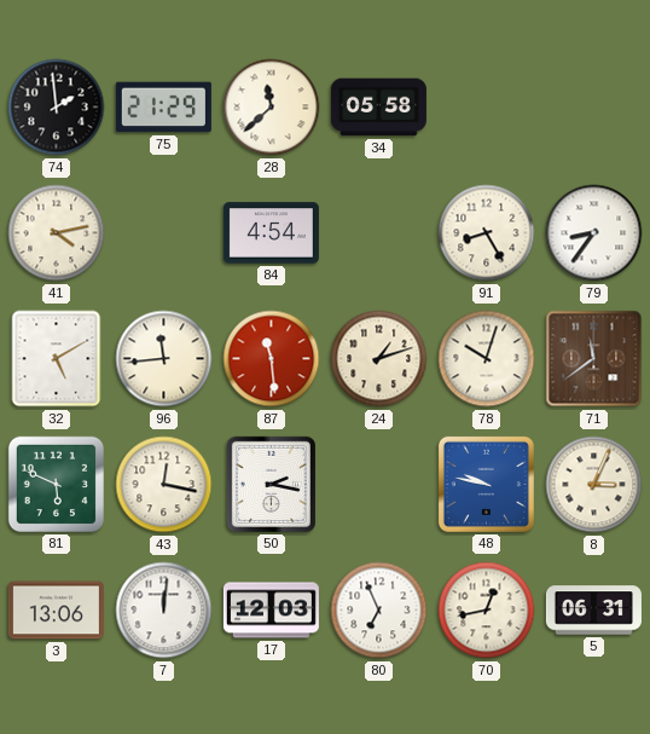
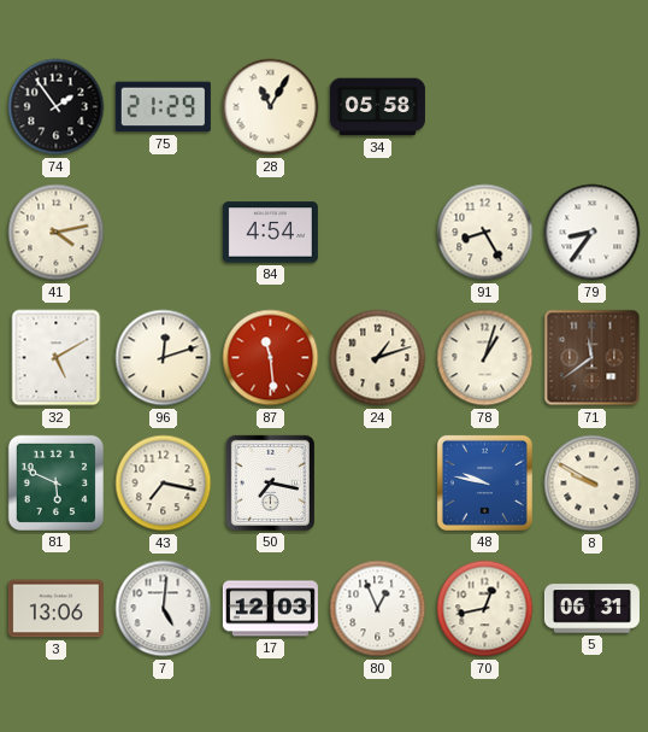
74: 1:59 -> 1:54 (57, 107)
28: 11:38 -> 11:05 (271, 107)
96: 11:44 -> 12:12 (164, 358)
78: 10:03 -> 1:03 (485, 358)
43: 12:17 -> 7:17 (164, 484)
50: 2:17 -> 7:17 (270, 482)
8: 3:04 -> 9:50 (593, 484)
7: 12:01 -> 5:01 (164, 609)
80: 6:56 -> 12:56 (378, 609)
